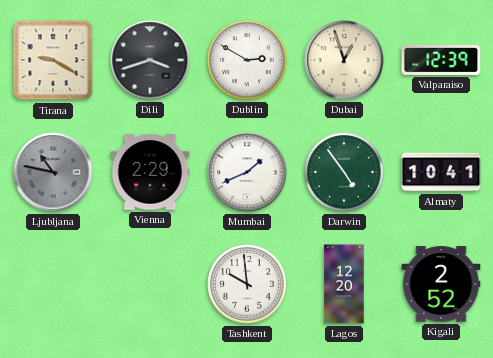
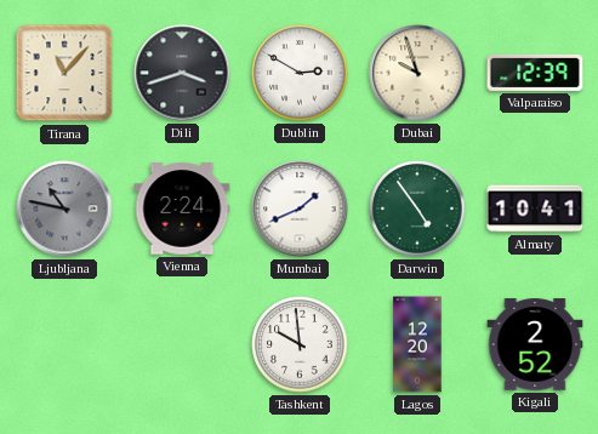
Tirana: 9:20 -> 11:07 (64, 73)
Dubai: 12:57 -> 9:57 (417, 73)
Vienna: 2:29 -> 2:24 (182, 209)
